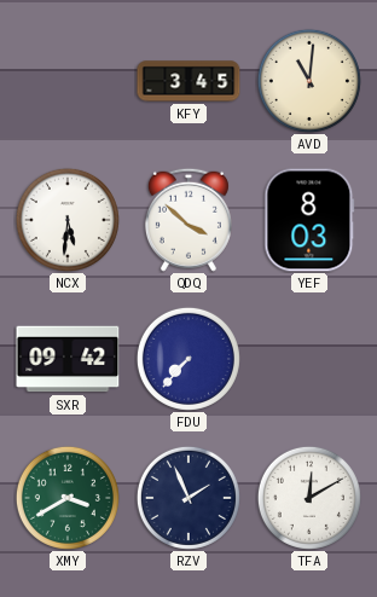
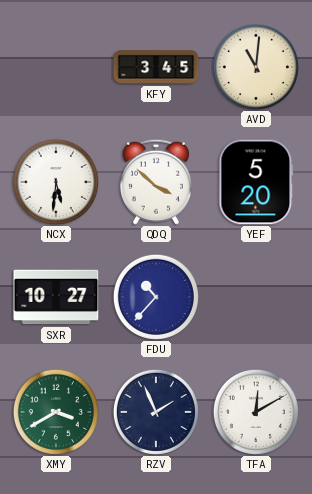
YEF: 8:03 -> 5:20 (256, 182)
SXR: 09:42 -> 10:27 (56, 297)
FDU: 7:37 -> 10:37 (156, 297)
